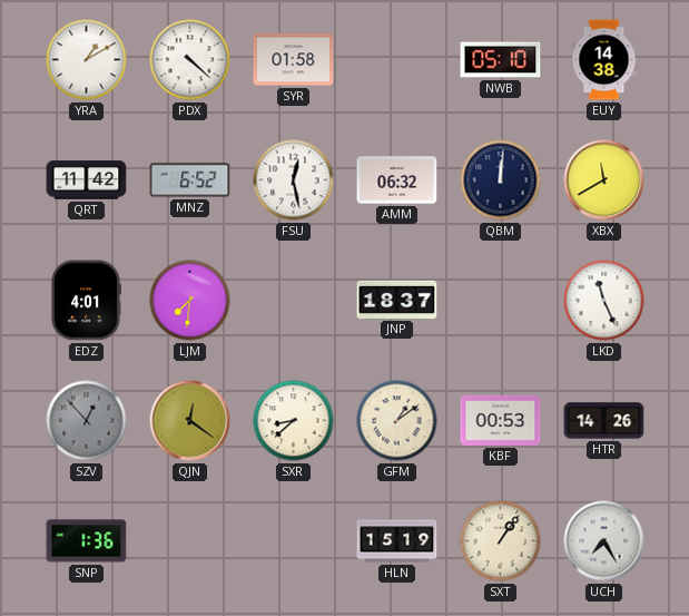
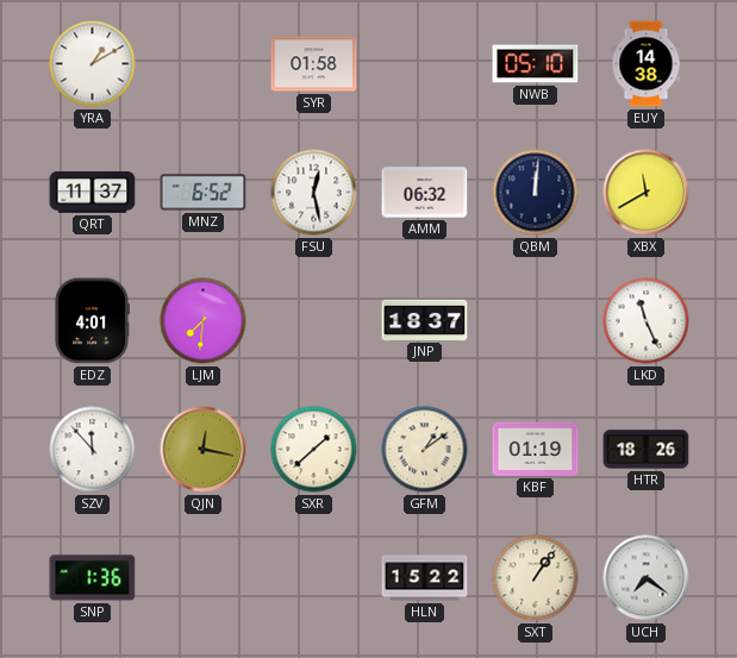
PDX: 4:22 -> none (190, 60)
QRT: 11:42 -> 11:37 (93, 193)
SZV: 12:53 -> 11:53 (93, 450)
SZV dial: grey -> white (93, 450)
QJN: 12:21 -> 12:17 (204, 450)
SXR: 8:38 -> 1:38 (314, 450)
KBF: 00:53 -> 01:19 (536, 449)
HTR: 14:26 -> 18:26 (647, 450)
HLN: 15:19 -> 15:22 (425, 578)
UCH: 7:25 -> 7:21 (647, 578)
